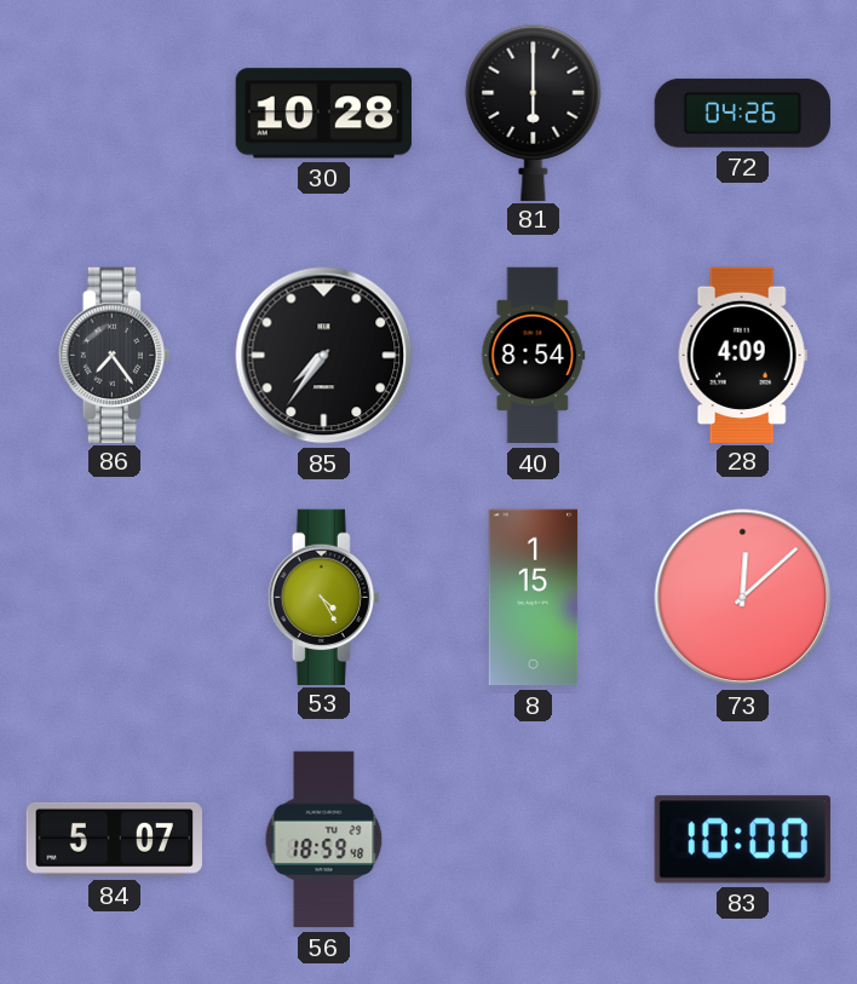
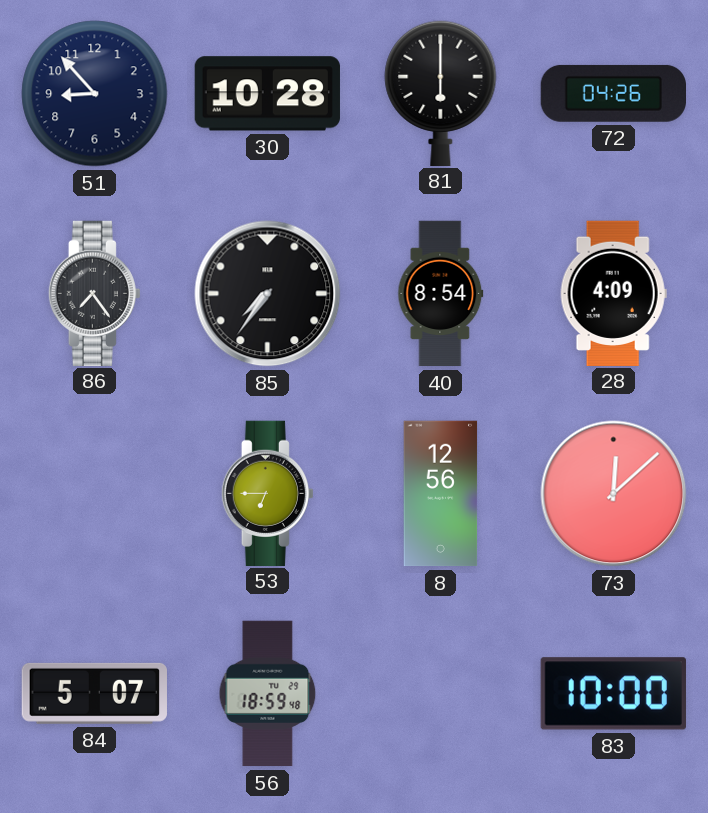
51: none -> 8:53 (95, 94)
53: 4:25 -> 6:45 (267, 493)
8: 1:15 -> 12:56 (441, 494)
